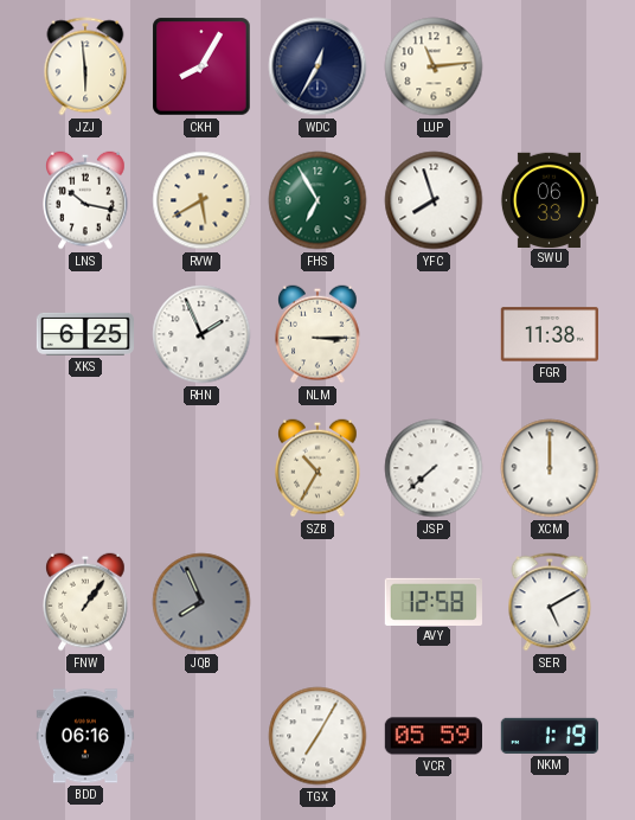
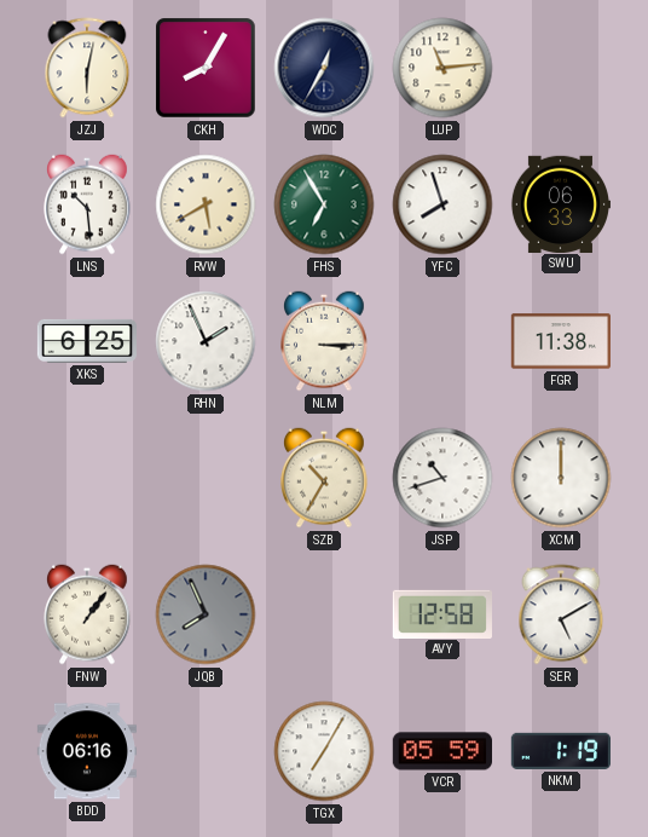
JZJ: 5:59 -> 6:02 (87, 68)
LNS: 10:17 -> 10:29 (87, 204)
JSP: 7:38 -> 10:42 (442, 478)
